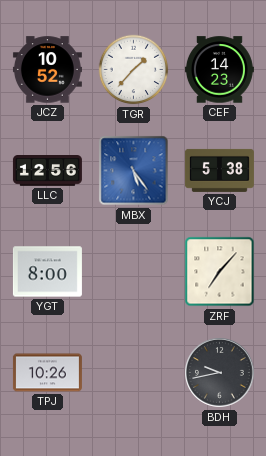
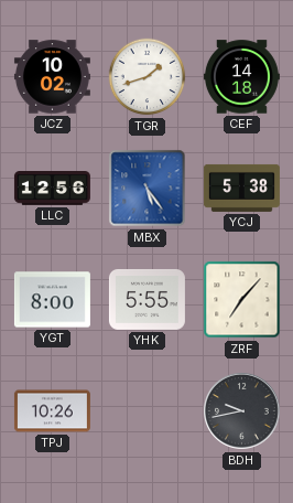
JCZ: 10:52 -> 10:02 (52, 77)
TGR: 1:37 -> 1:42 (148, 77)
CEF: 14:23 -> 14:18 (241, 77)
YHK: none -> 5:55 (146, 299)
